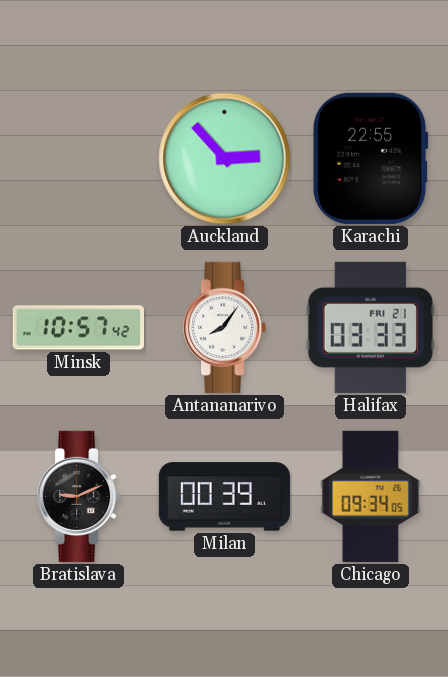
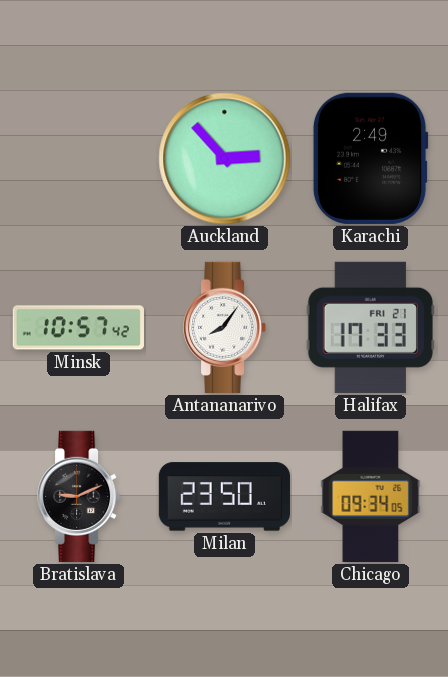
Karachi: 22:55 -> 2:49 (370, 158)
Halifax: 03:33 -> 17:33 (370, 327)
Milan: 00:39 -> 23:50 (224, 497)
